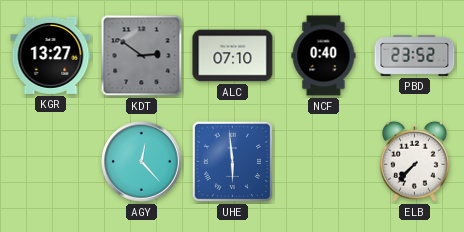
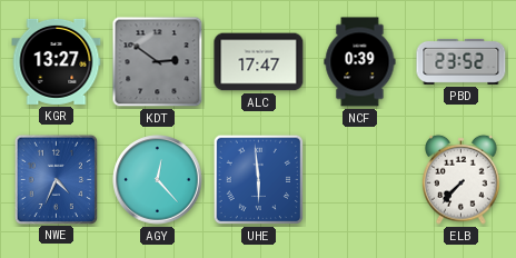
ALC: 07:10 -> 17:47 (259, 62)
NCF: 0:40 -> 0:39 (360, 62)
NWE: none -> 4:34 (56, 179)
